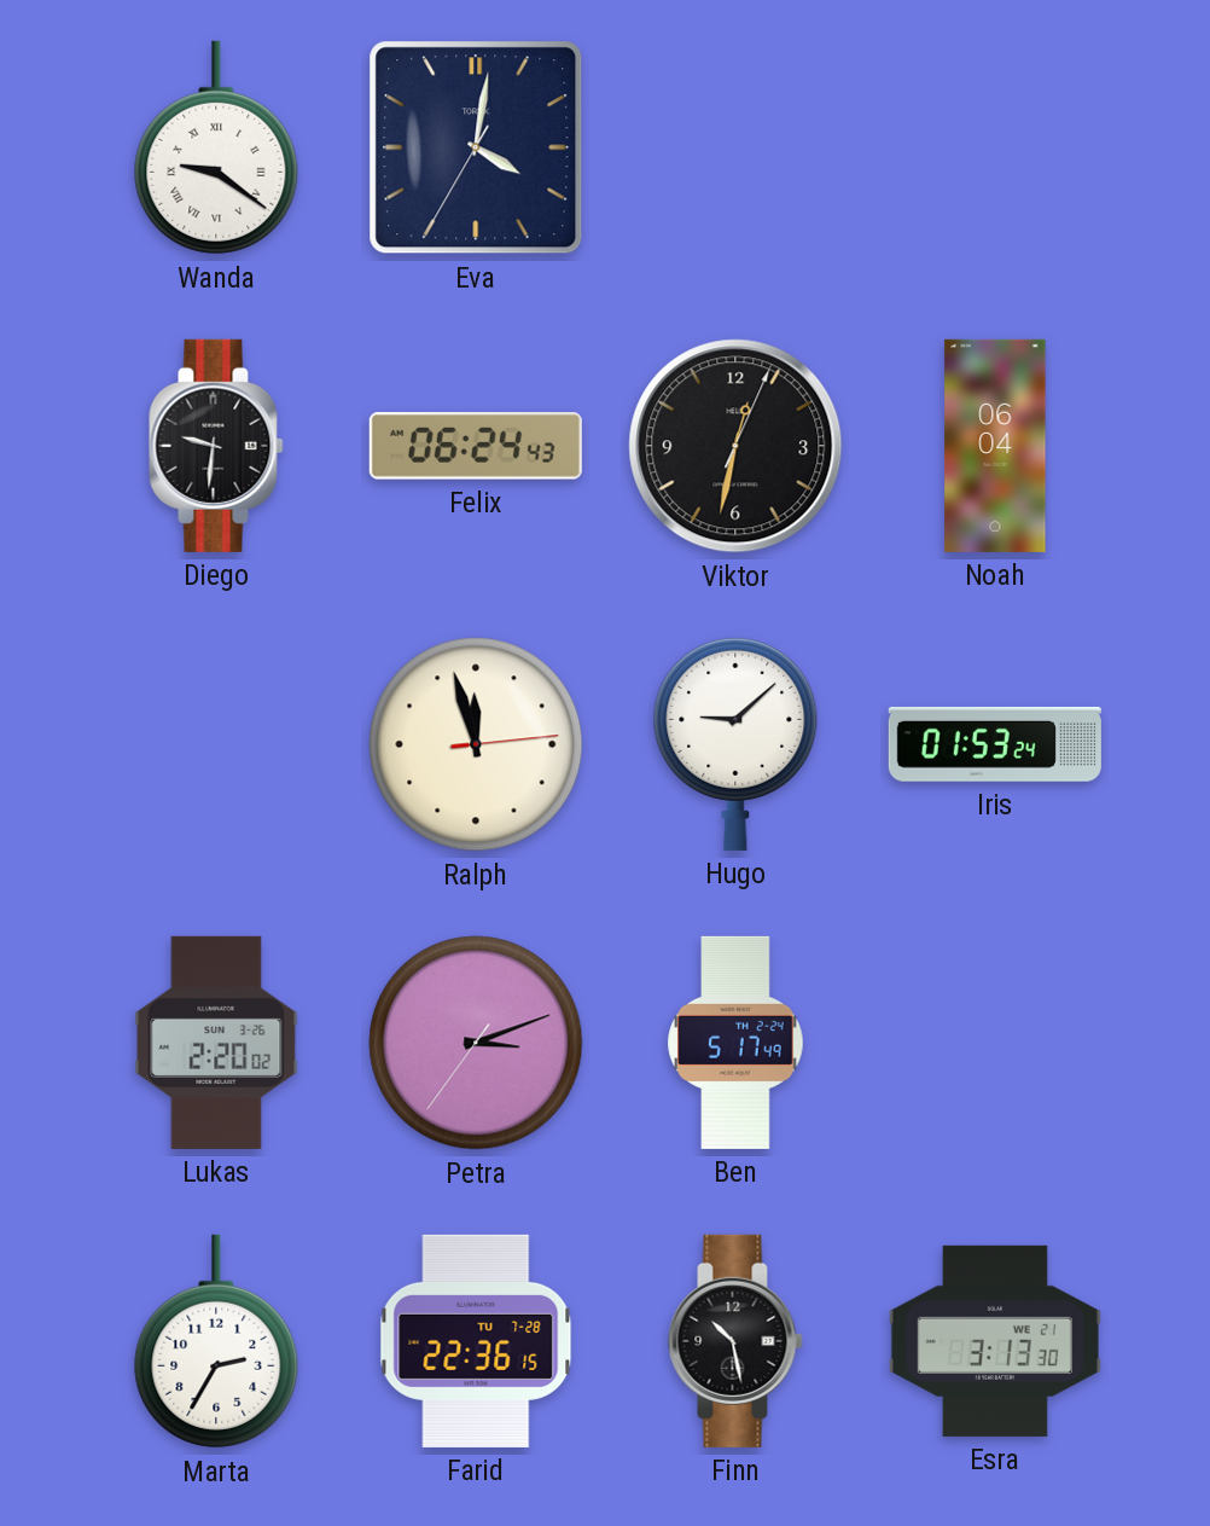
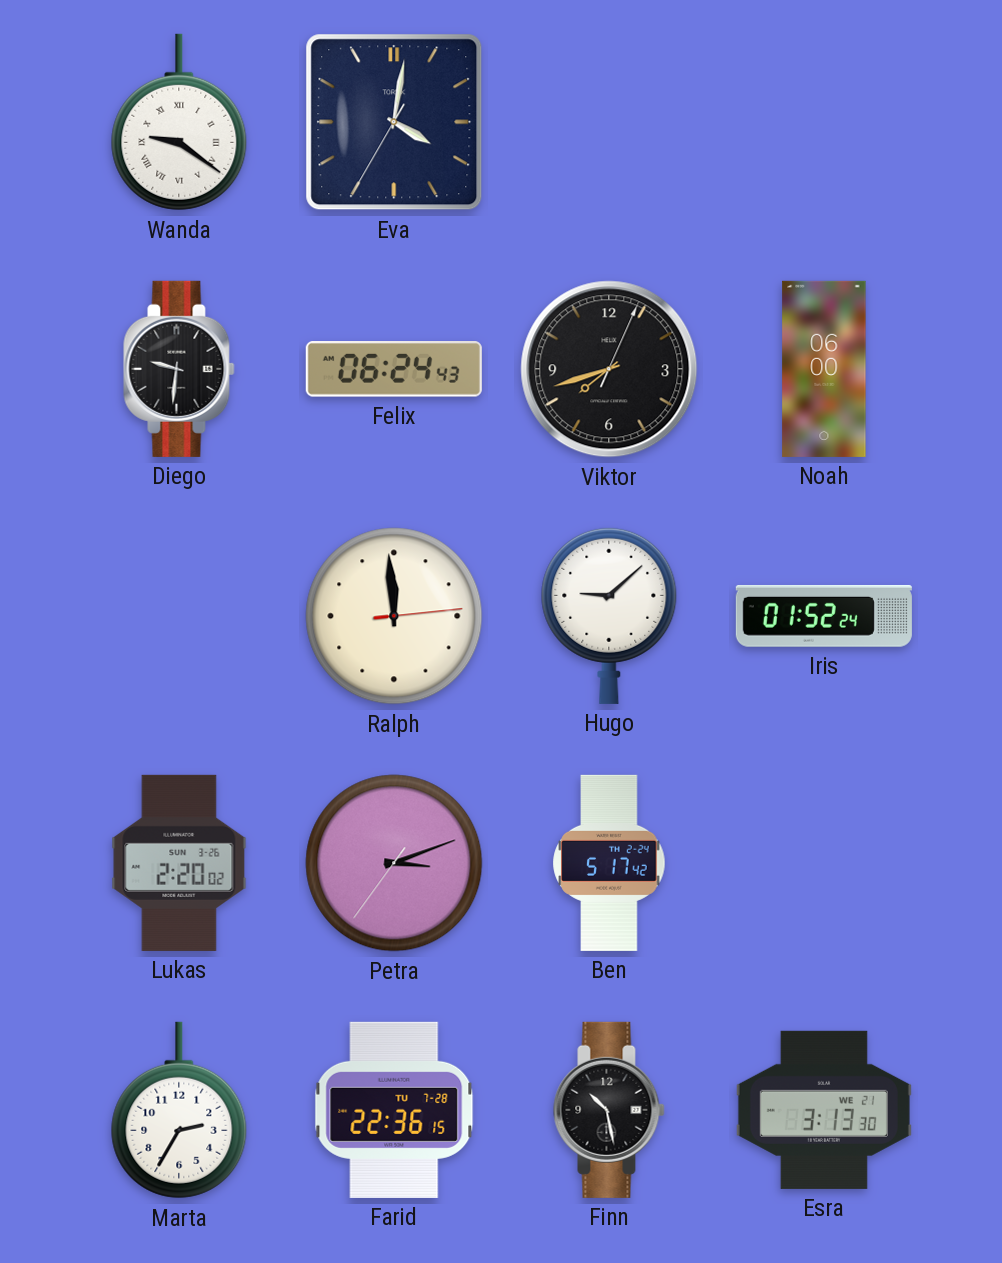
Viktor: 12:32 -> 7:42 (609, 369)
Noah: 06:04 -> 06:00 (824, 369)
Ralph: 11:57 -> 11:59 (394, 616)
Iris: 01:53 -> 01:52 (824, 616)
Ben: 5:17:49 -> 5:17:42 (609, 863)
